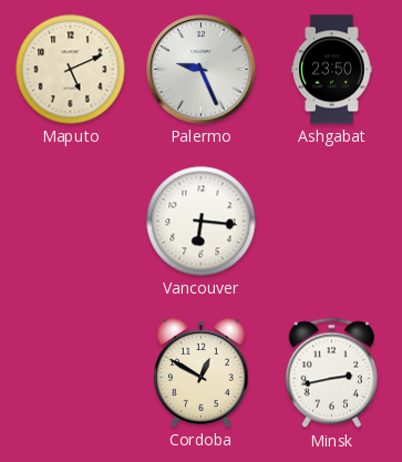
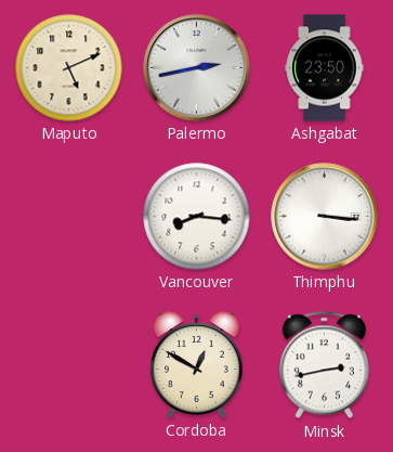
Palermo: 9:26 -> 2:43 (197, 68)
Vancouver: 6:16 -> 8:16 (197, 217)
Thimphu: none -> 3:16 (325, 217)
